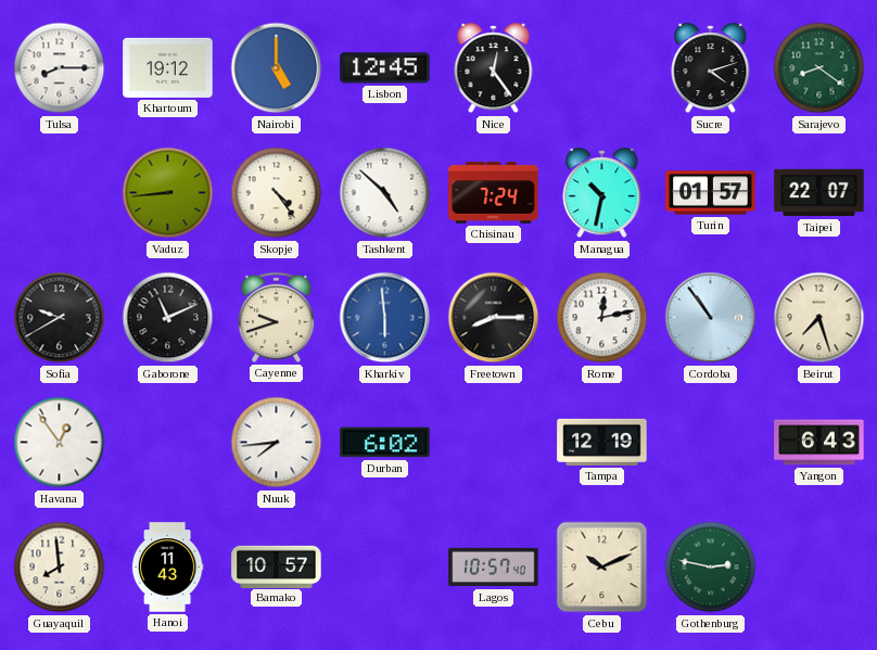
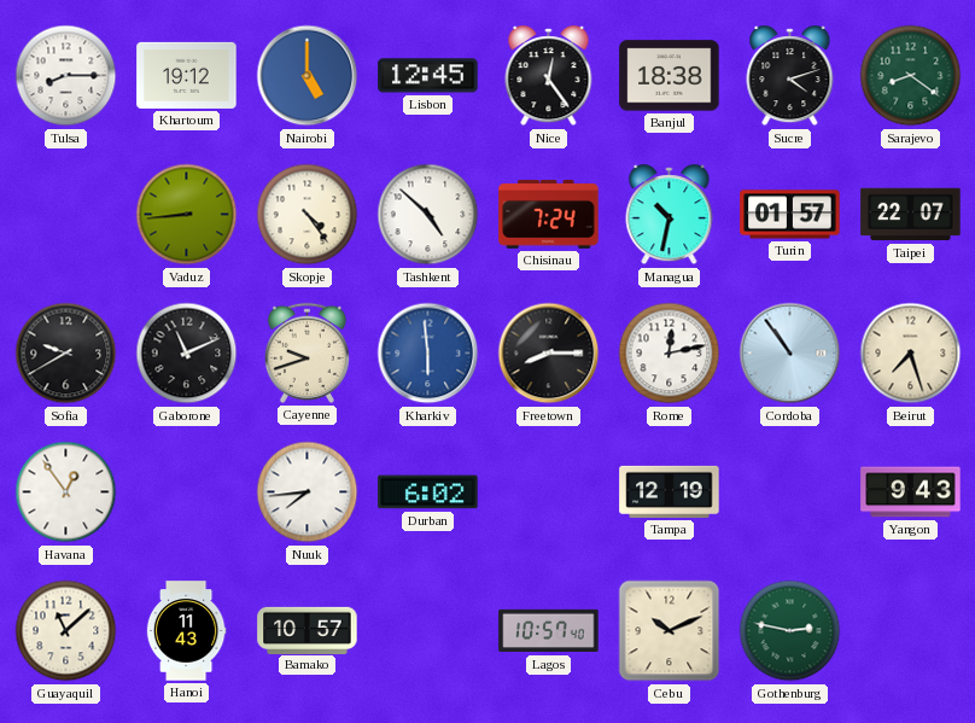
Banjul: none -> 18:38 (670, 76)
Yangon: 6:43 -> 9:43 (911, 492)
Guayaquil: 7:59 -> 11:08 (66, 631)
